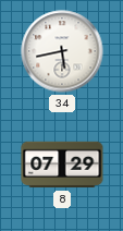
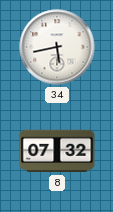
8: 07:29 -> 07:32 (57, 151)
